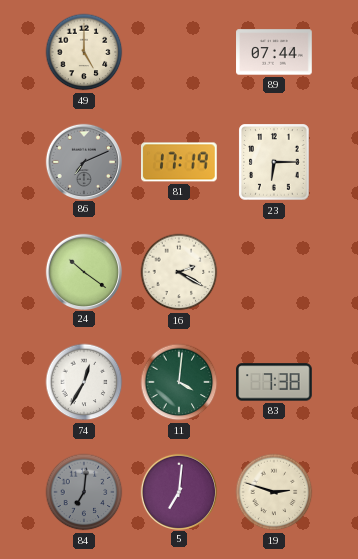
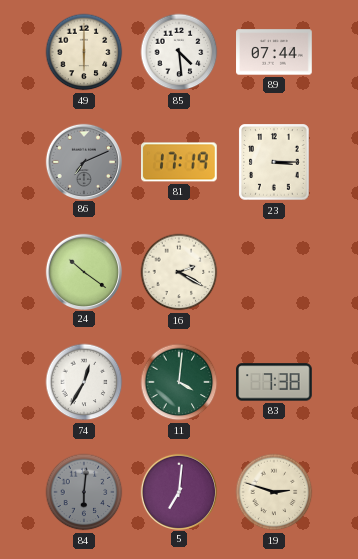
49: 5:00 -> 6:00 (84, 52)
85: none -> 4:29 (179, 52)
23: 6:15 -> 3:15 (274, 162)
84: 7:01 -> 6:01 (84, 492)
